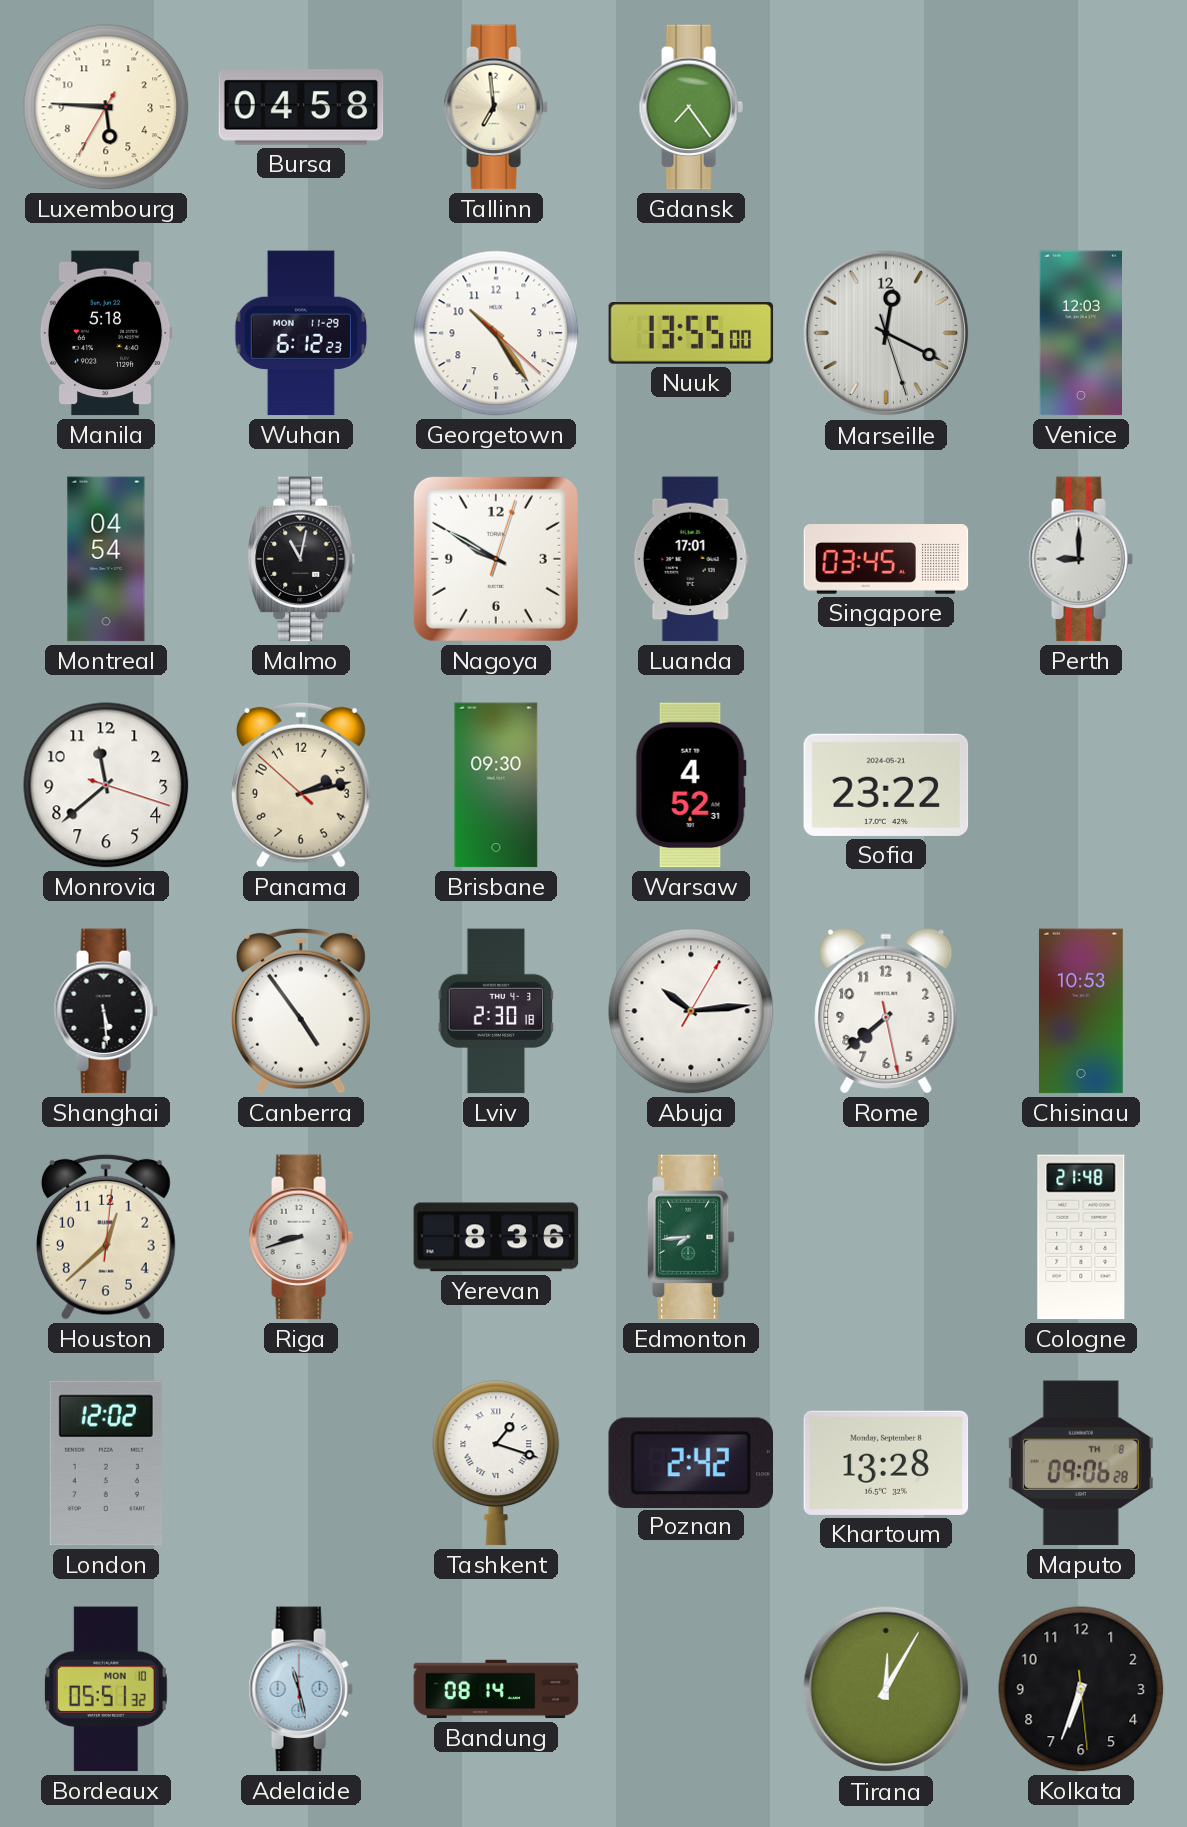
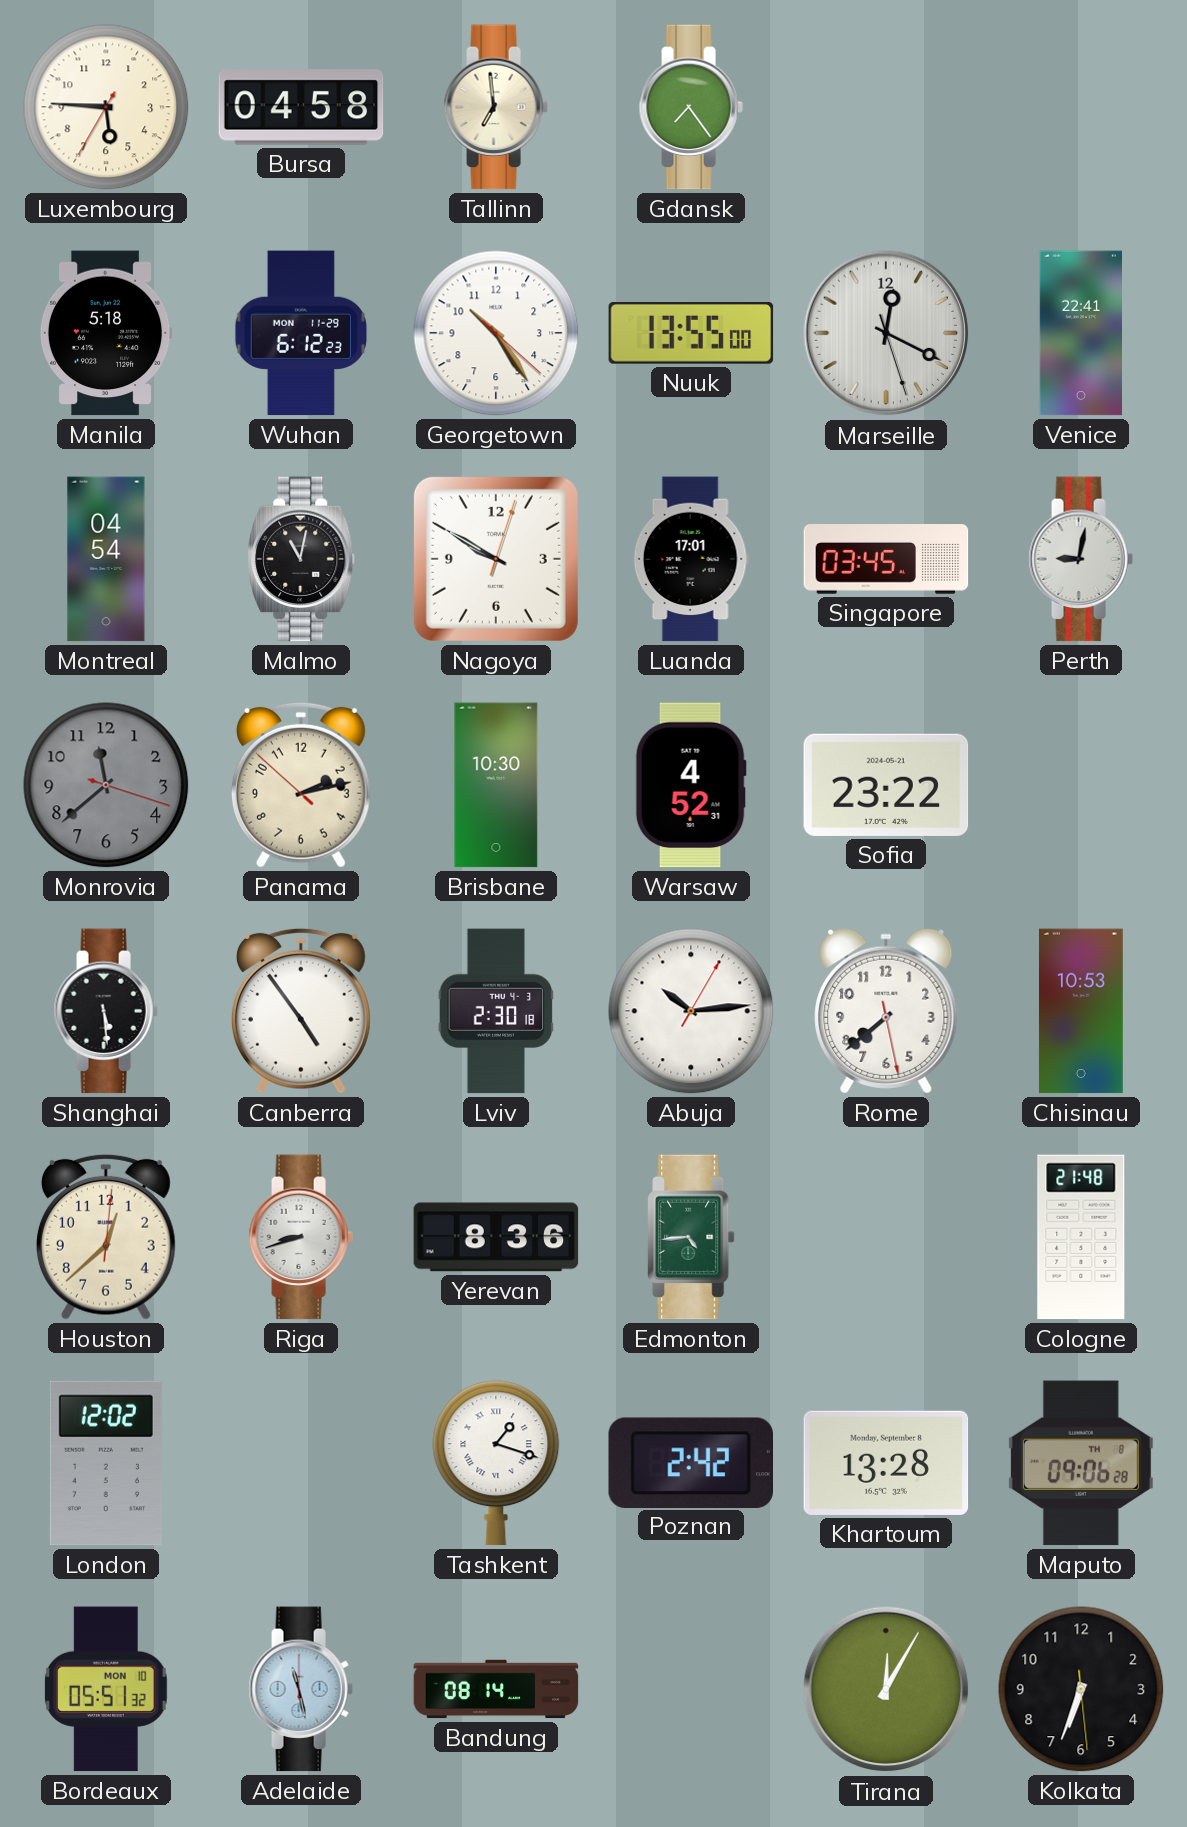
Venice: 12:03 -> 22:41 (1080, 333)
Perth: 9:00 -> 9:02 (1081, 559)
Monrovia dial: white -> grey (106, 785)
Brisbane: 09:30 -> 10:30 (496, 785)
Edmonton: 7:44 -> 4:44 (691, 1237)
